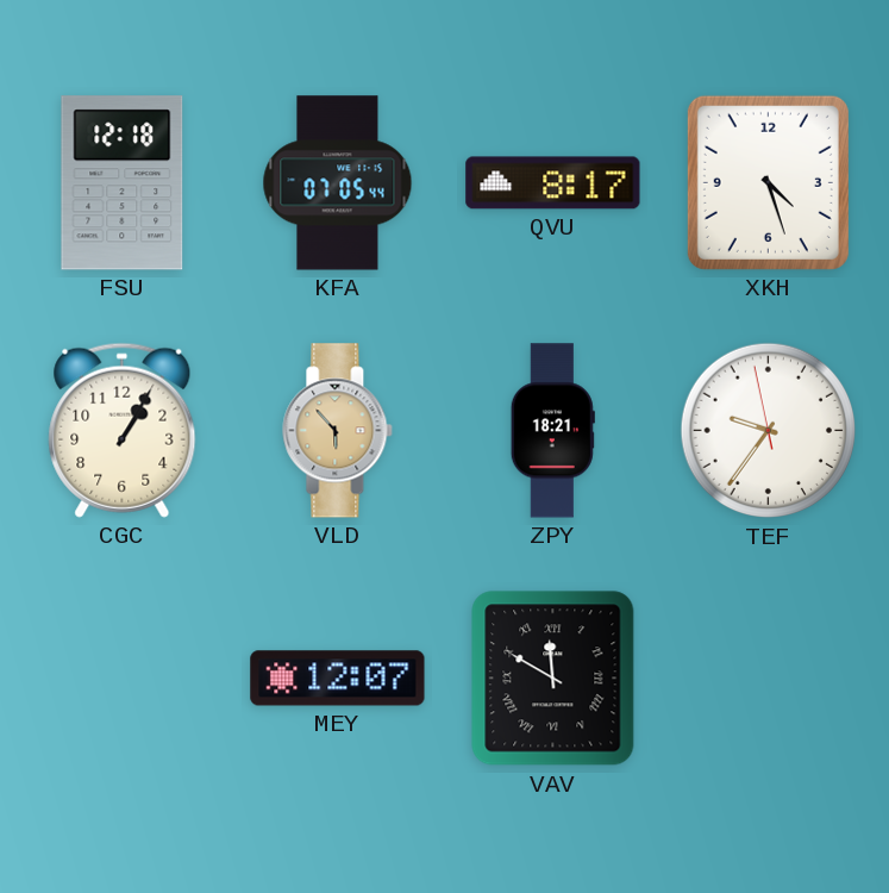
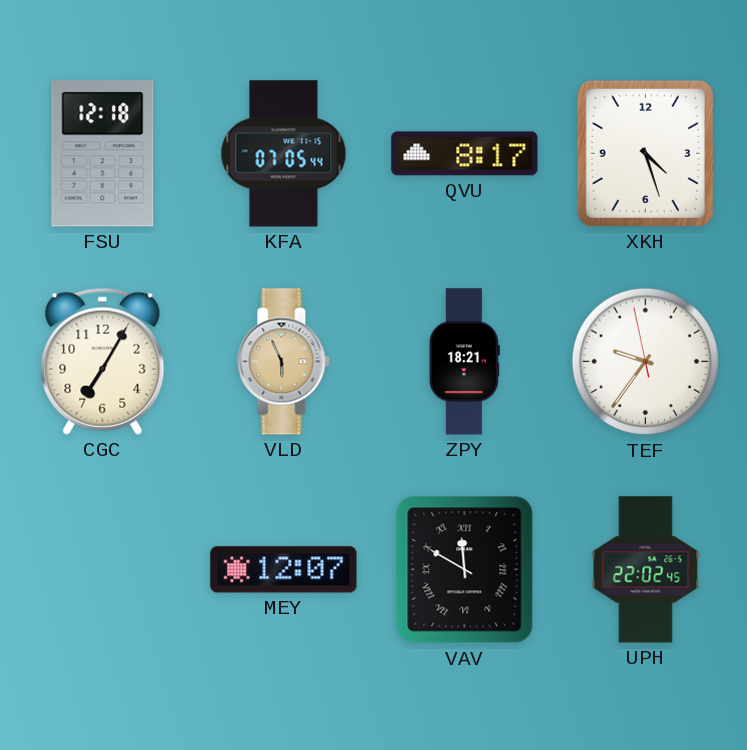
CGC: 1:05 -> 7:05 (103, 361)
VLD: 5:53 -> 5:56 (284, 362)
UPH: none -> 22:02 (646, 570)
